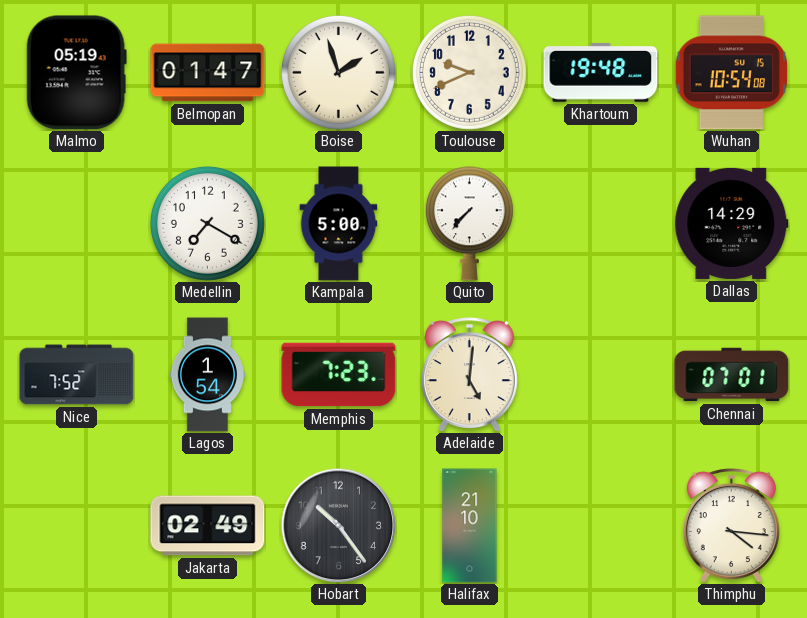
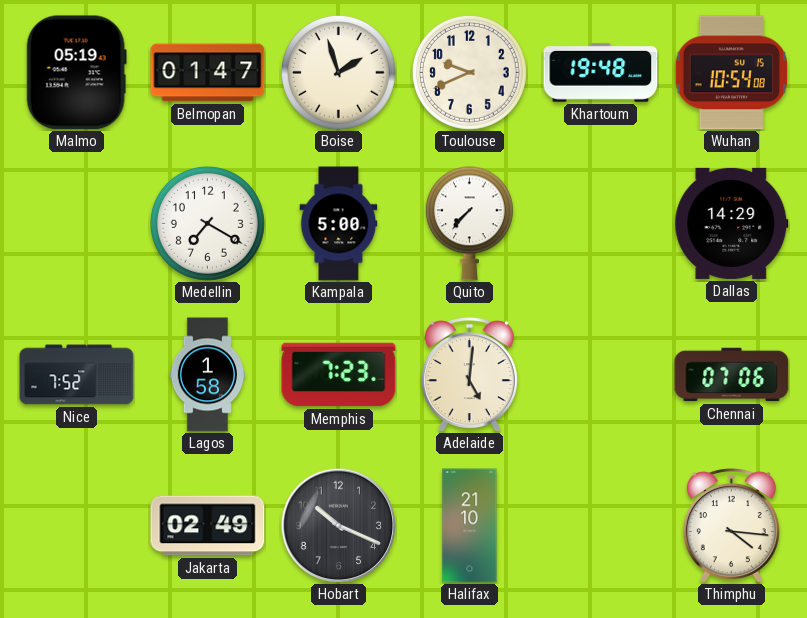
Lagos: 1:54 -> 1:58 (207, 375)
Chennai: 07:01 -> 07:06 (732, 375)
Hobart: 10:24 -> 10:19 (338, 525)
